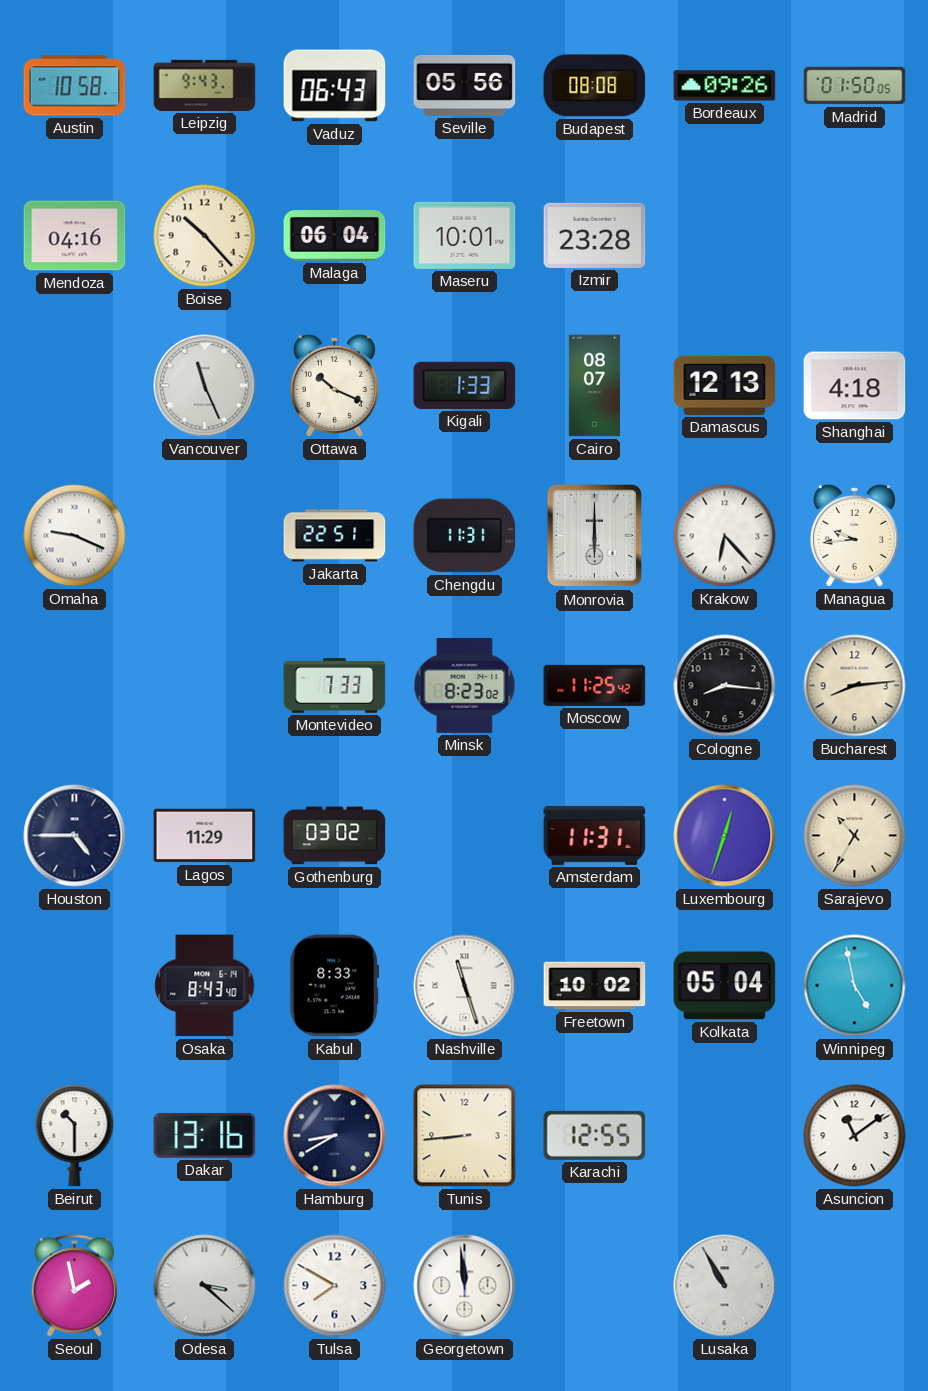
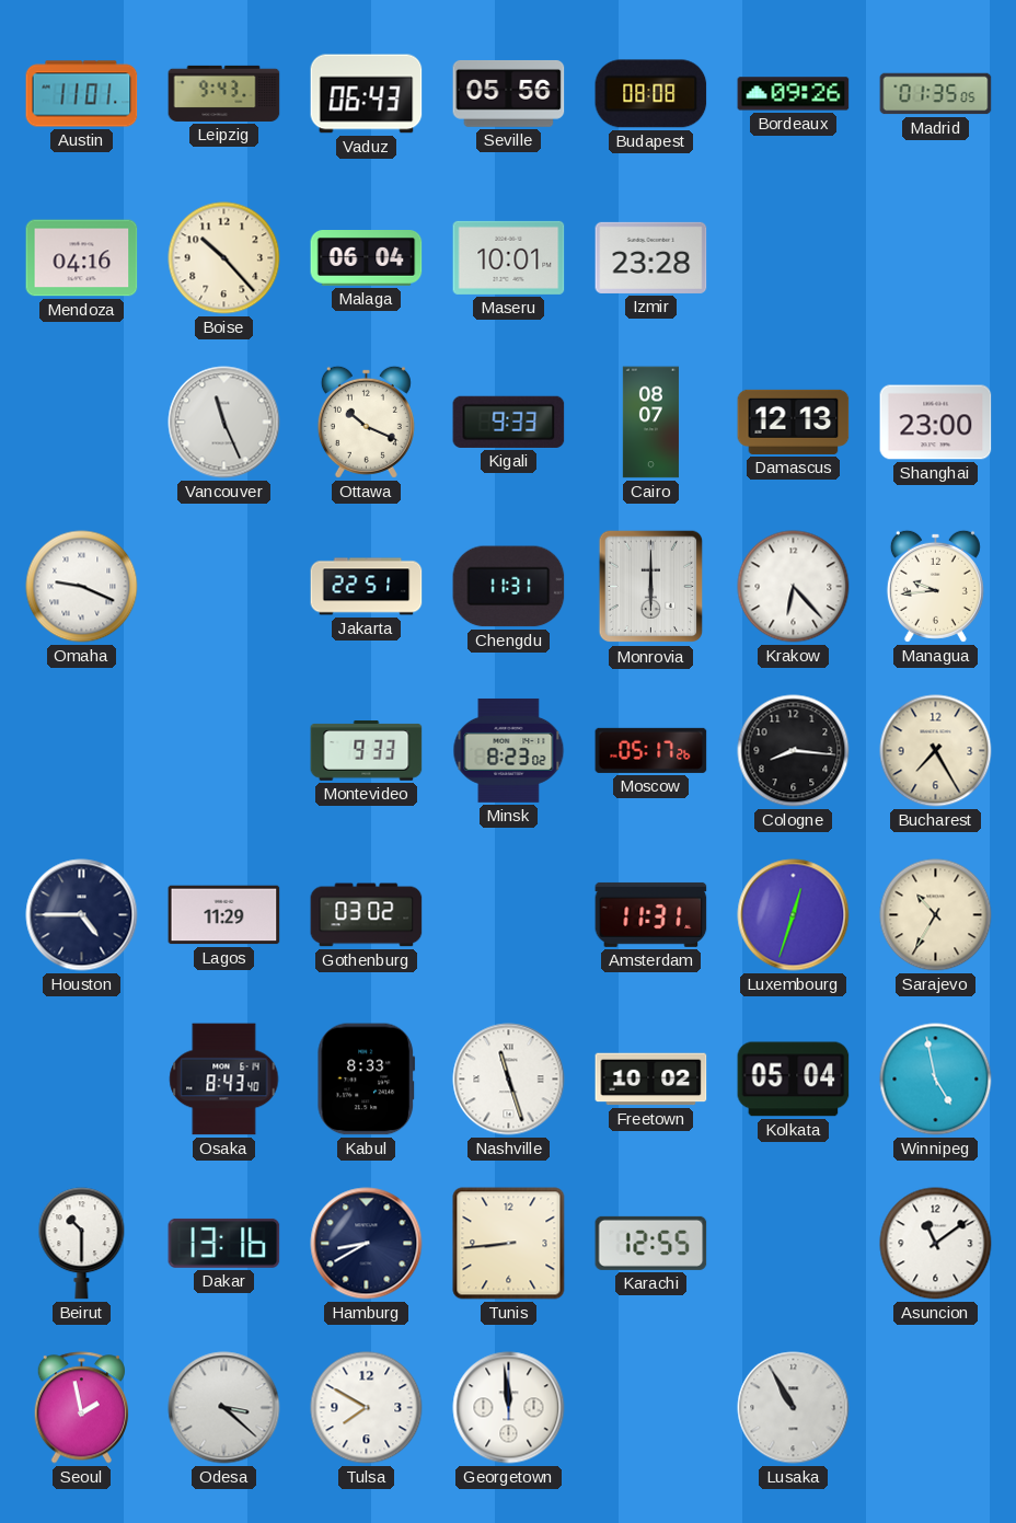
Austin: 10:58 -> 11:01 (82, 94)
Madrid: 01:50 -> 01:35 (936, 94)
Kigali: 1:33 -> 9:33 (509, 422)
Shanghai: 4:18 -> 23:00 (936, 423)
Montevideo: 7:33 -> 9:33 (367, 751)
Moscow: 11:25 -> 05:17 (651, 750)
Bucharest: 8:14 -> 7:25 (936, 751)
